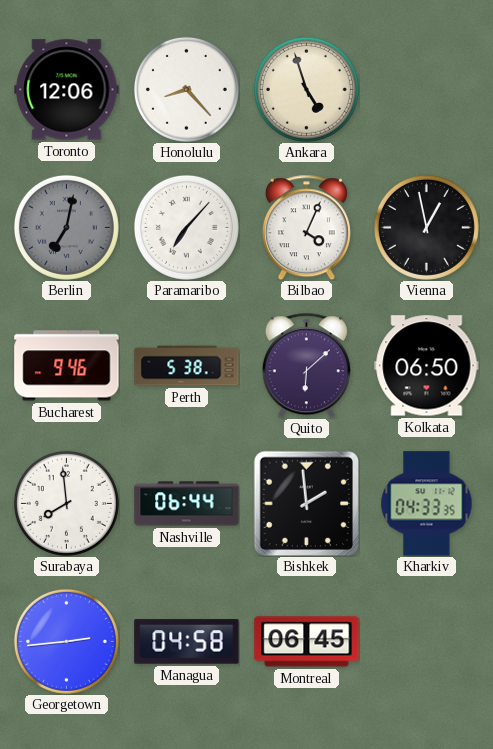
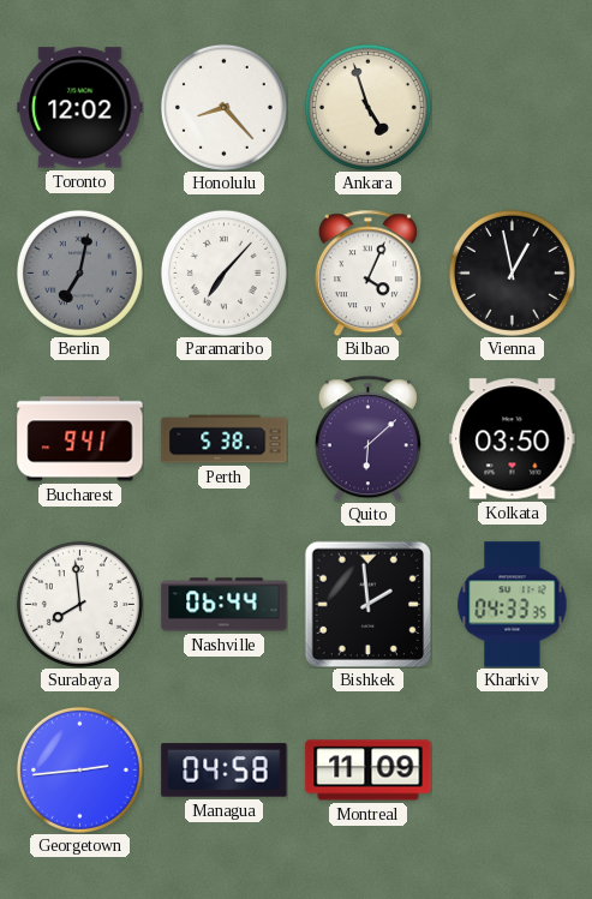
Toronto: 12:06 -> 12:02 (80, 108)
Bucharest: 9:46 -> 9:41 (80, 439)
Kolkata: 06:50 -> 03:50 (513, 439)
Montreal: 06:45 -> 11:09 (369, 771)
